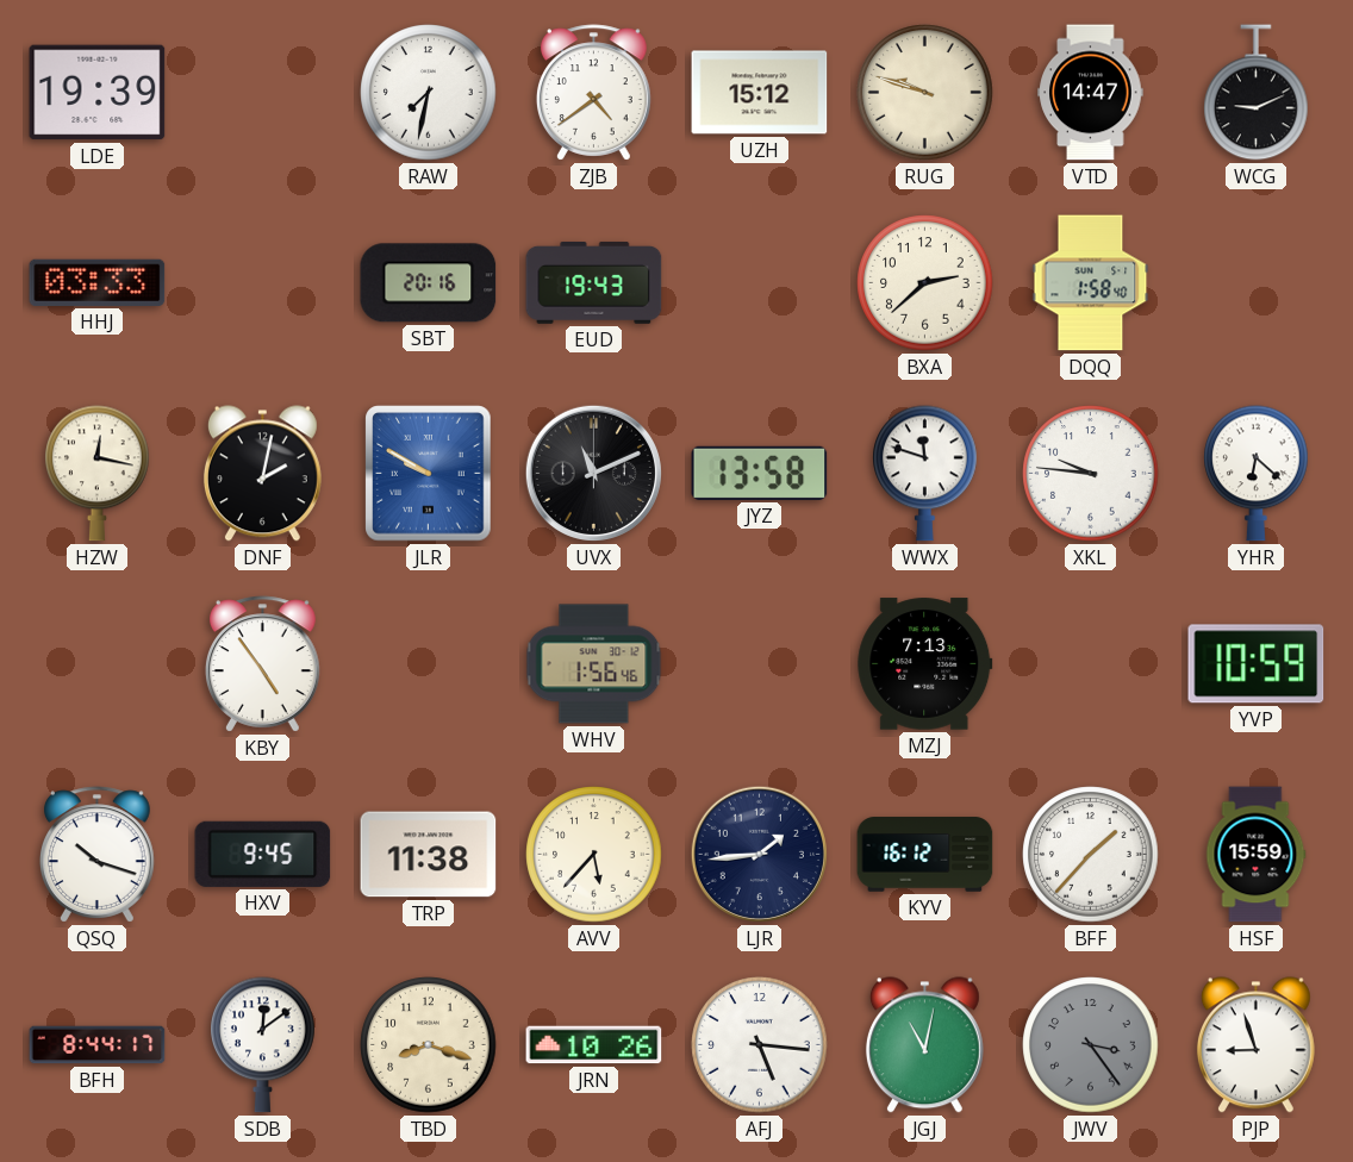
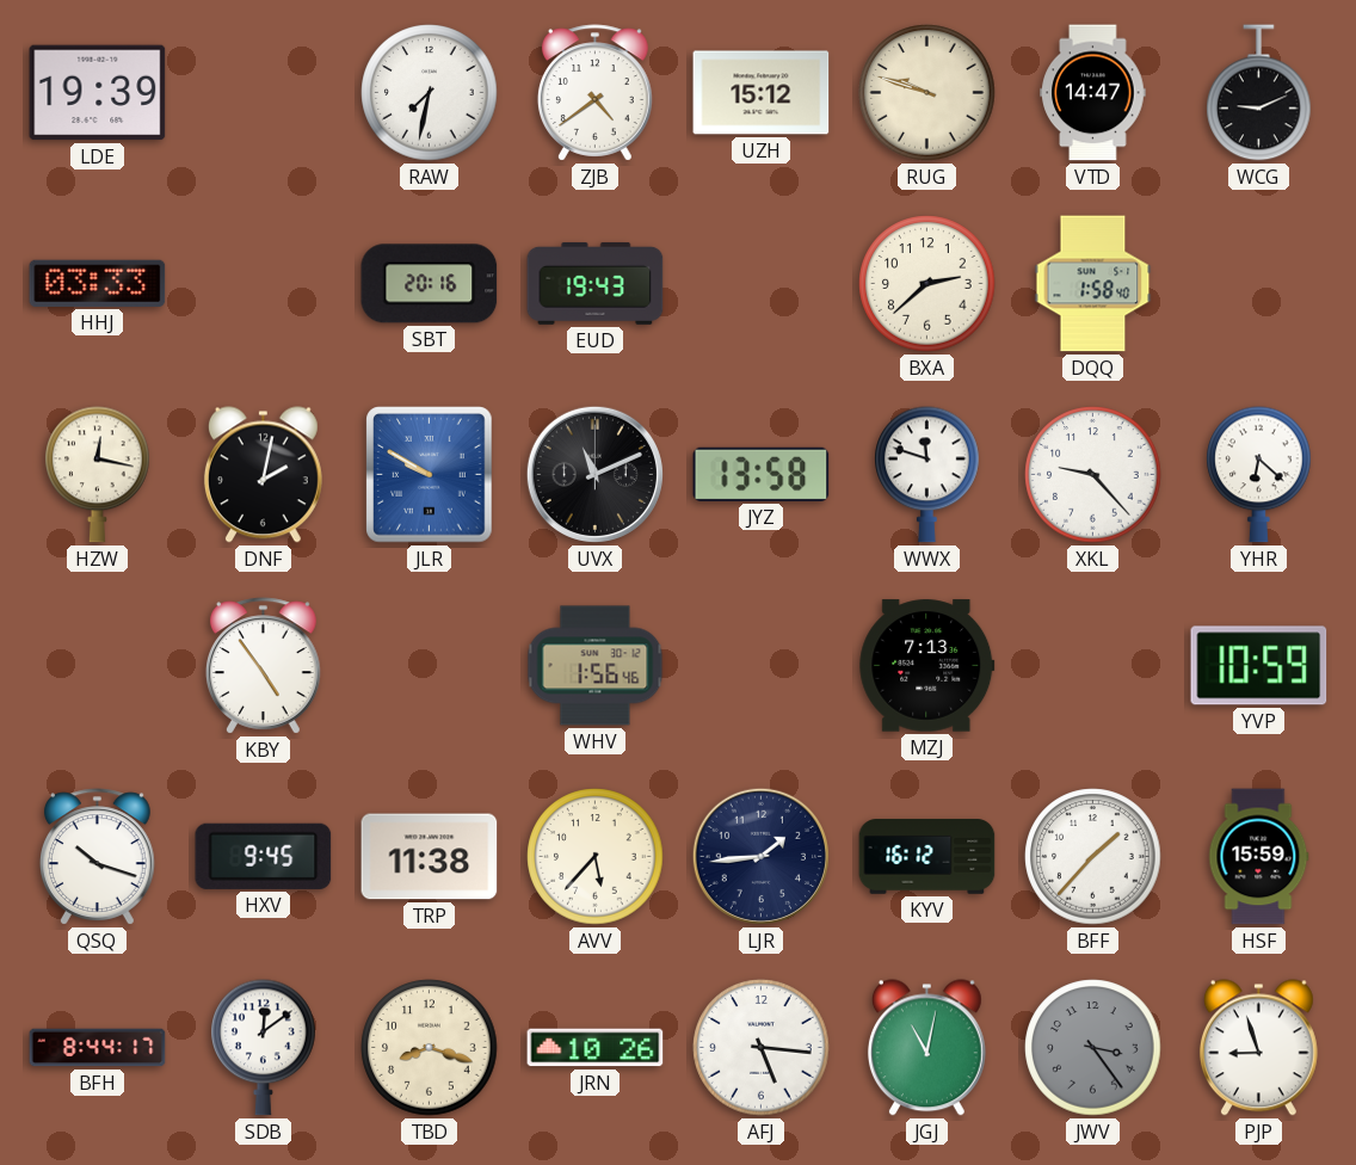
XKL: 9:46 -> 9:23 (1093, 475)
